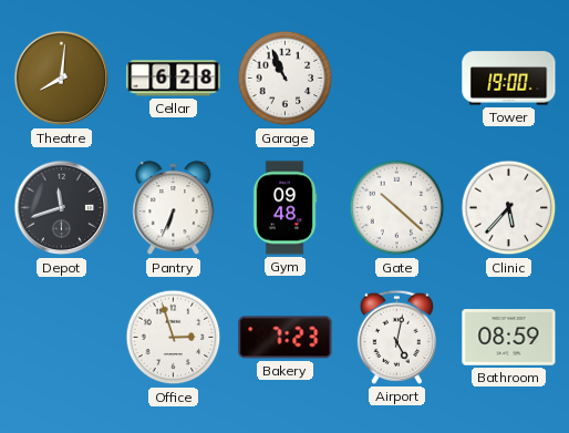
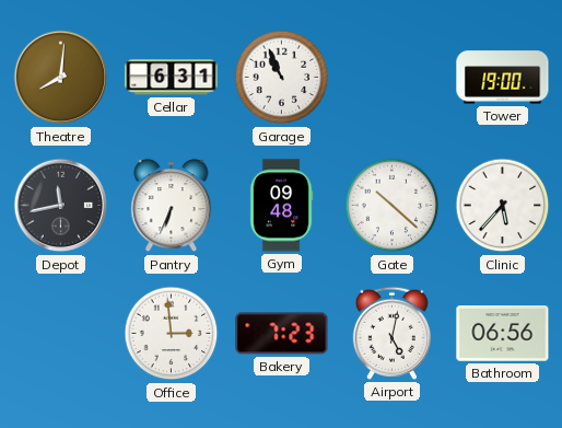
Cellar: 6:28 -> 6:31 (172, 78)
Depot: 11:42 -> 11:43 (61, 206)
Office: 2:57 -> 2:59 (172, 334)
Bathroom: 08:59 -> 06:56 (503, 334)
